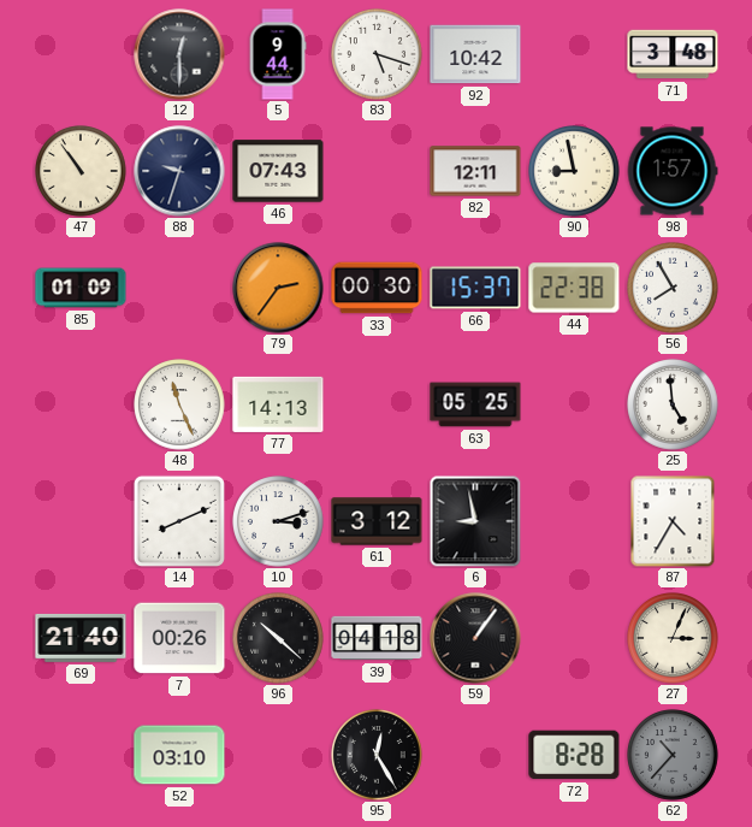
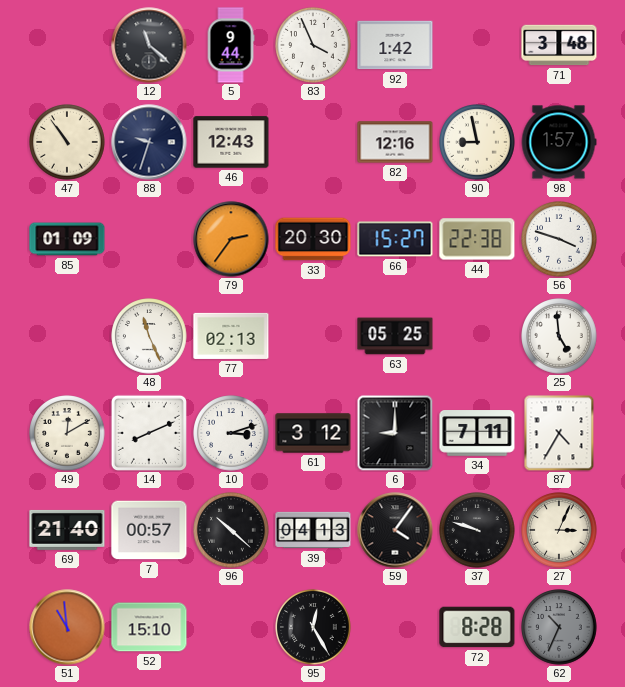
12: 12:30 -> 11:22 (149, 45)
83: 5:18 -> 3:56 (313, 45)
92: 10:42 -> 1:42 (395, 45)
46: 07:43 -> 12:43 (231, 142)
82: 12:11 -> 12:16 (395, 142)
33: 00:30 -> 20:30 (313, 239)
66: 15:37 -> 15:27 (395, 239)
56: 7:55 -> 3:48 (559, 239)
77: 14:13 -> 02:13 (231, 336)
49: none -> 12:10 (67, 433)
6: 8:58 -> 9:00 (395, 433)
34: none -> 7:11 (477, 433)
7: 00:26 -> 00:57 (149, 530)
39: 04:18 -> 04:13 (313, 530)
59: 1:06 -> 4:06 (395, 530)
37: none -> 9:48 (477, 530)
51: none -> 10:59 (67, 627)
52: 03:10 -> 15:10 (149, 627)
62: 10:37 -> 10:34 (559, 627)
